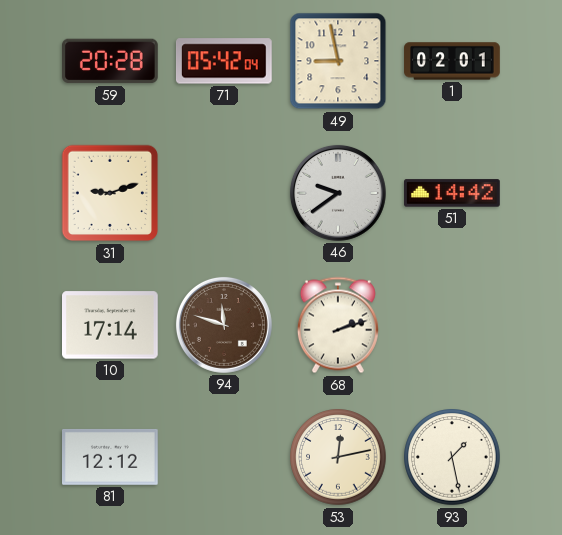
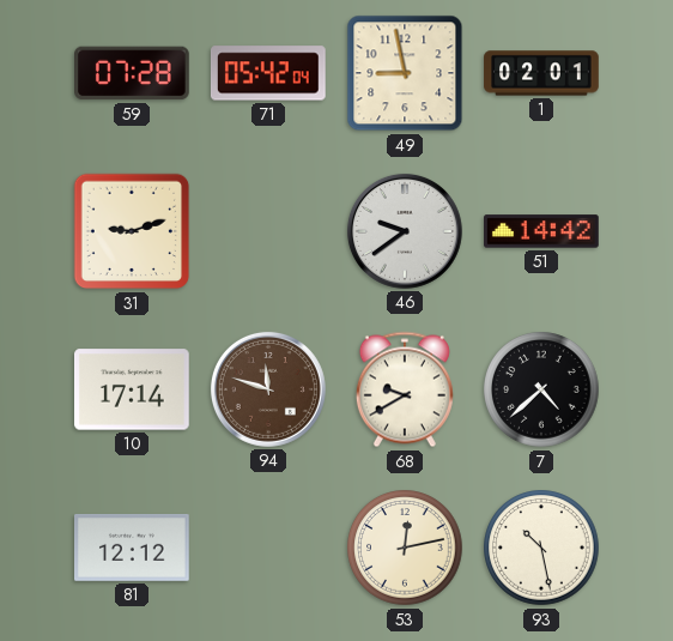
59: 20:28 -> 07:28 (133, 73)
68: 2:12 -> 9:40 (405, 389)
7: none -> 4:38 (541, 389)
93: 1:28 -> 10:28 (541, 548)
